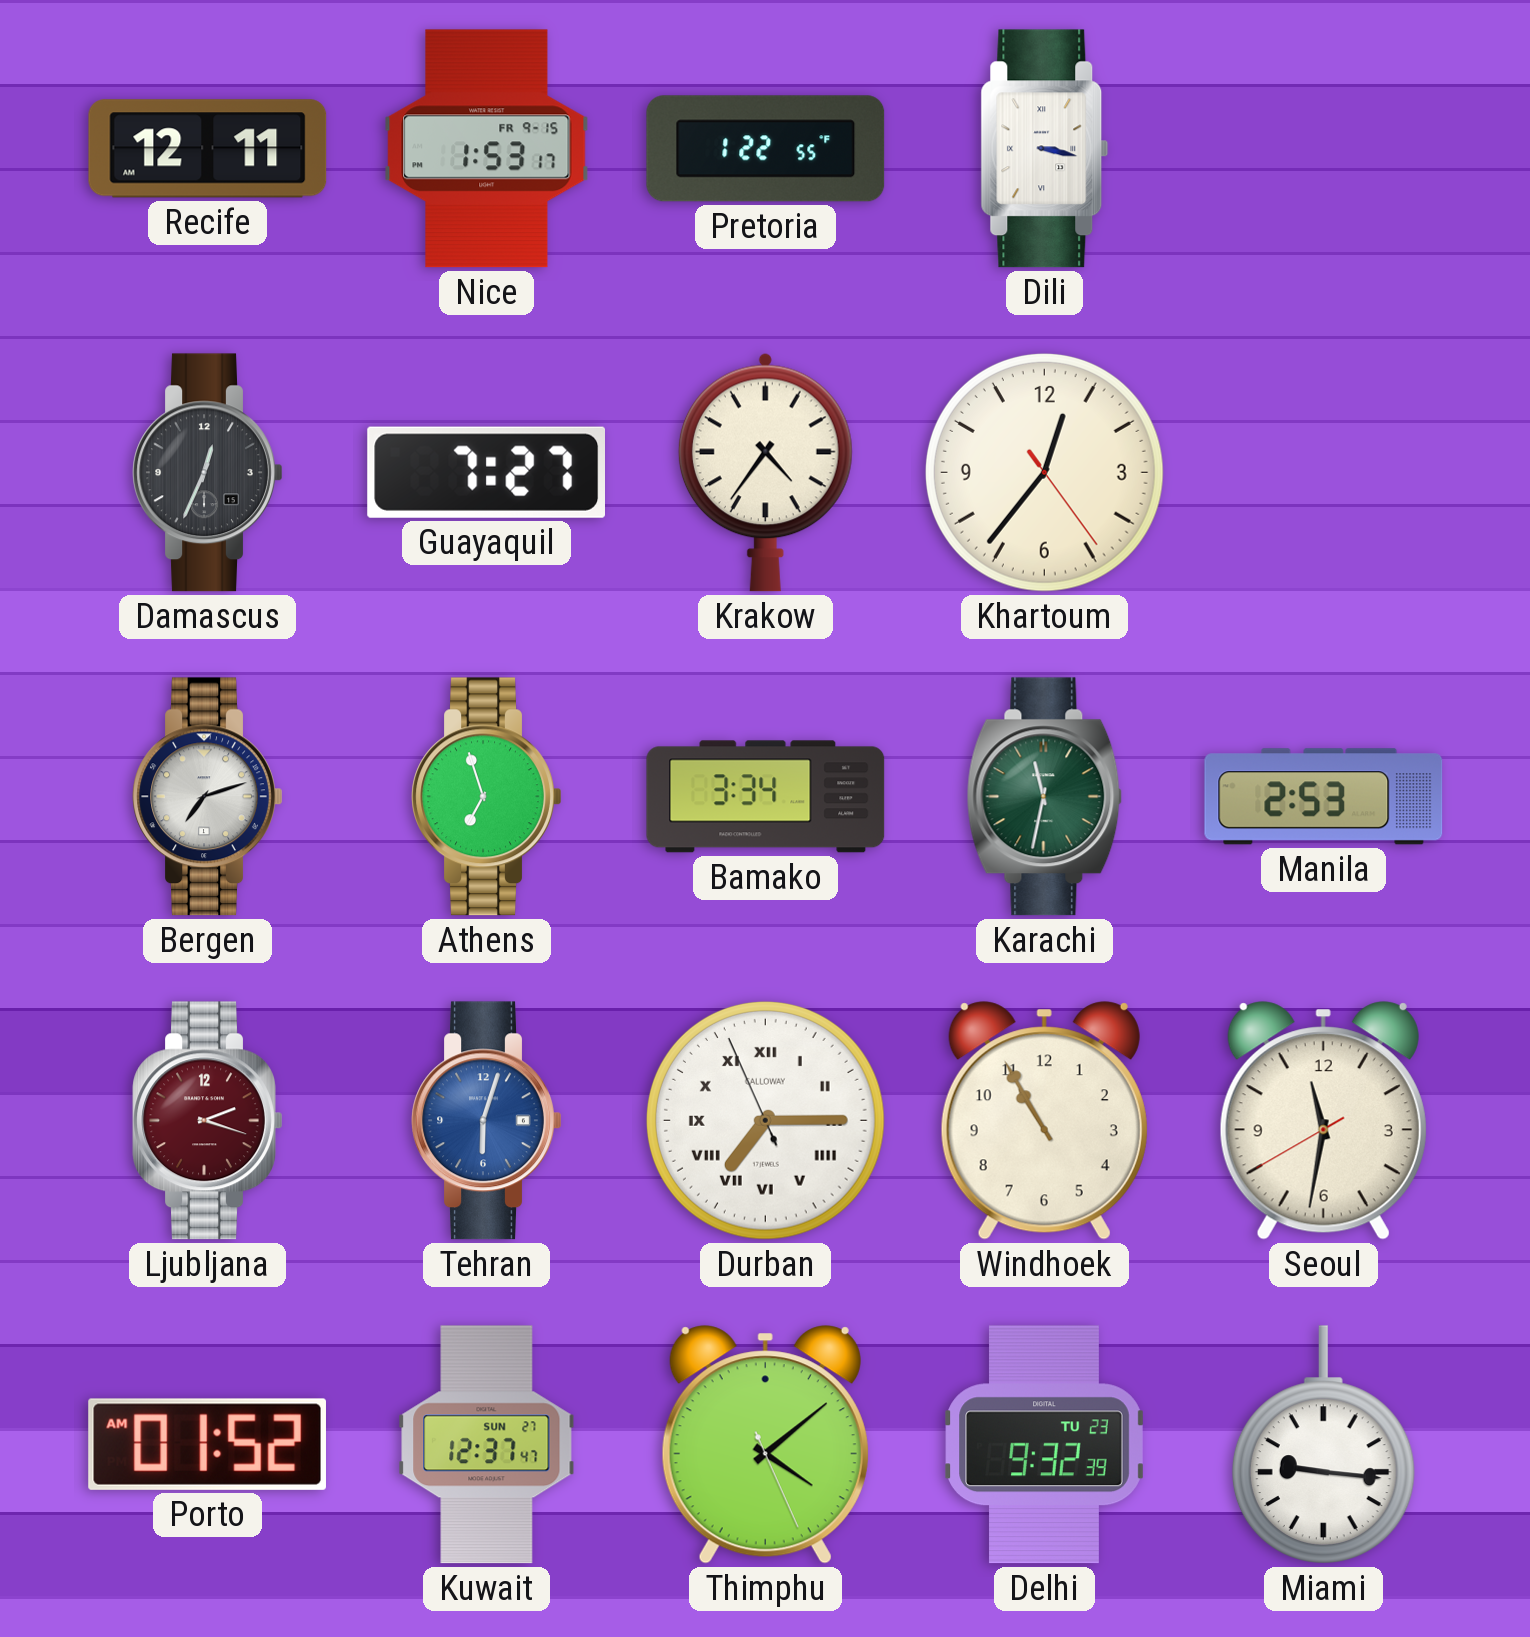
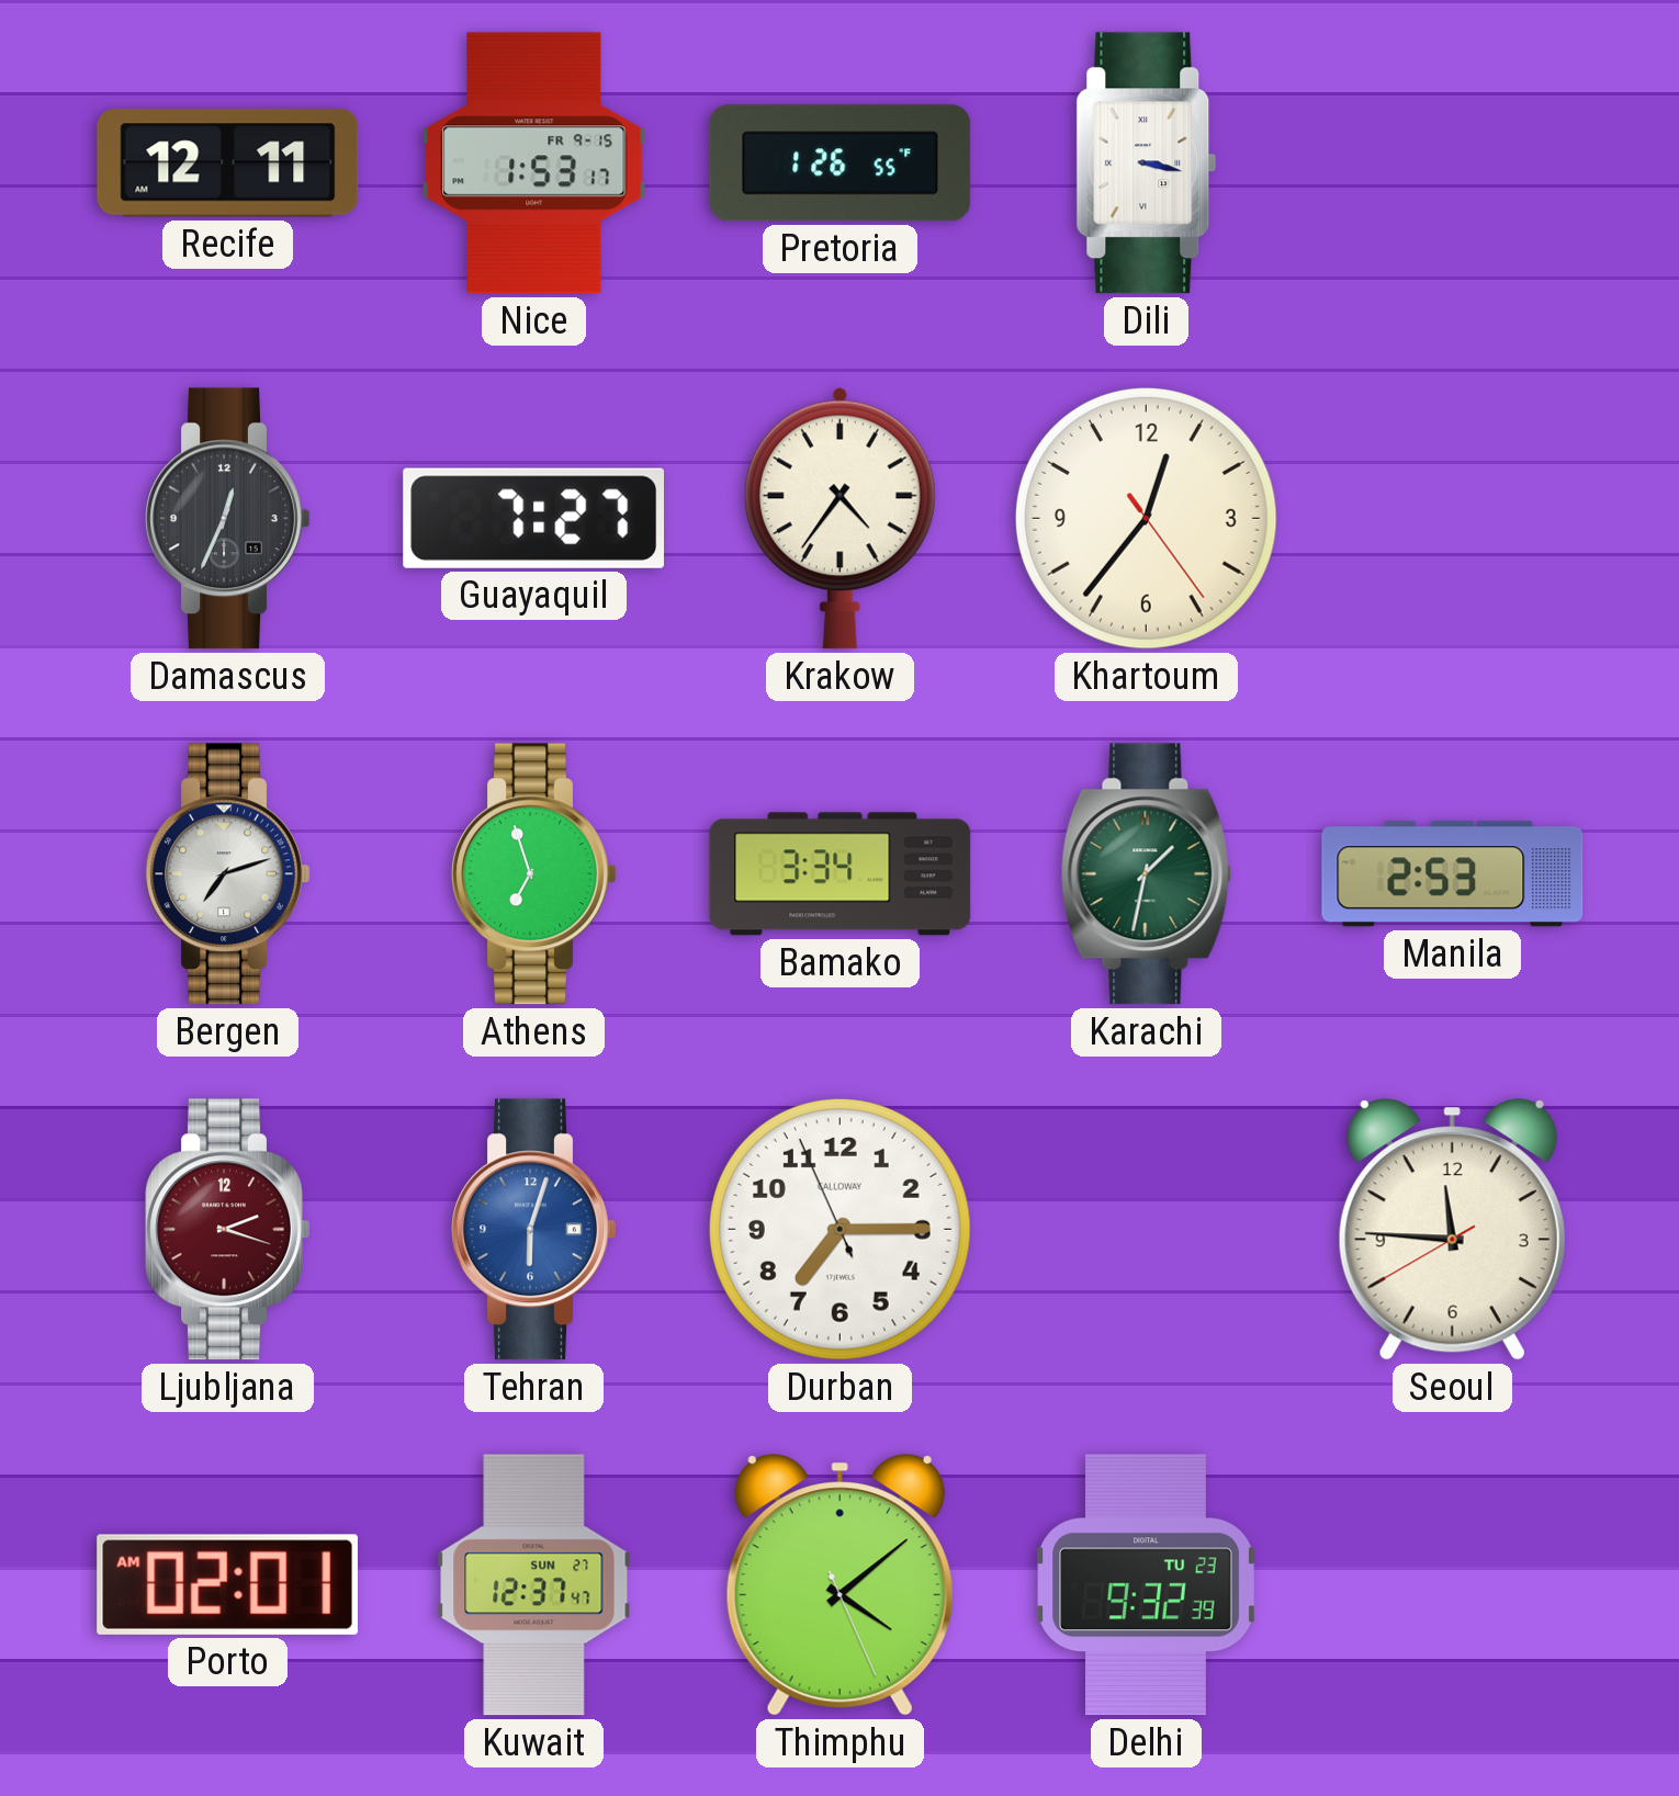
Pretoria: 1:22 -> 1:26 (841, 163)
Karachi: 11:32 -> 1:32 (1147, 874)
Durban numerals: Roman -> Arabic (840, 1229)
Windhoek: 10:55 -> none (1044, 1121)
Seoul: 11:31 -> 11:45 (1452, 1230)
Porto: 01:52 -> 02:01 (227, 1584)
Miami: 9:16 -> none (1323, 1445)
